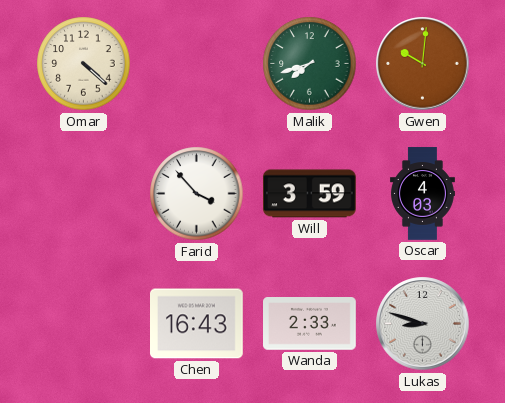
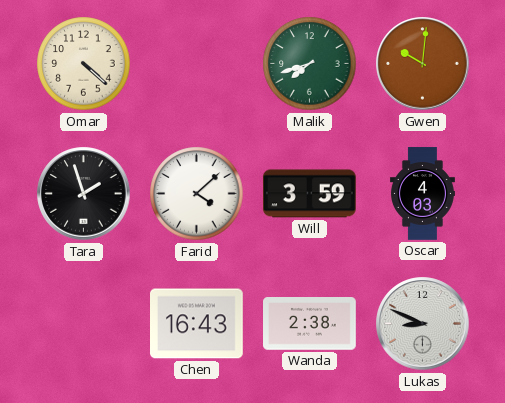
Tara: none -> 1:57 (84, 194)
Farid: 3:53 -> 4:08 (197, 194)
Wanda: 2:33 -> 2:38 (310, 324)
Lukas: 8:48 -> 8:49 (423, 324)
